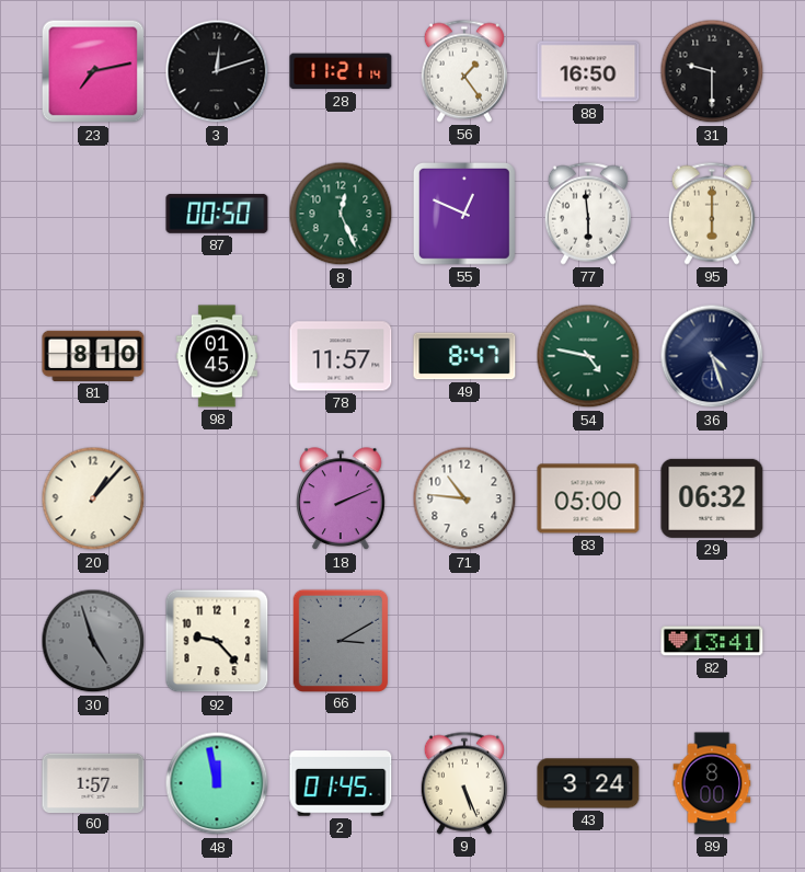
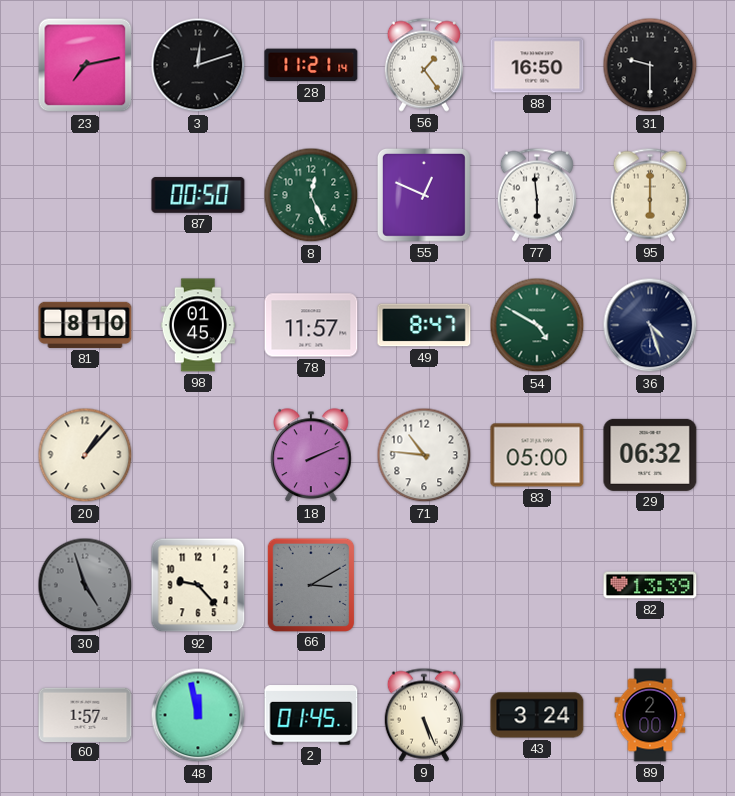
54: 4:47 -> 4:50 (537, 325)
82: 13:41 -> 13:39 (650, 585)
89: 8:00 -> 2:00 (650, 715)
